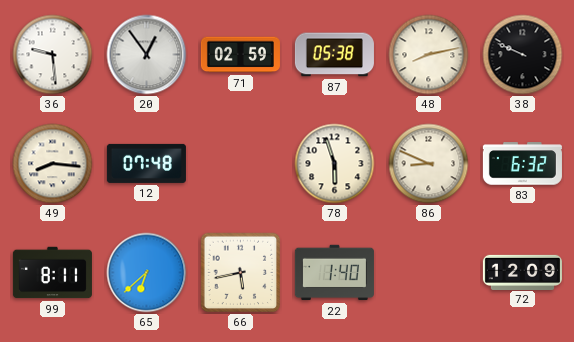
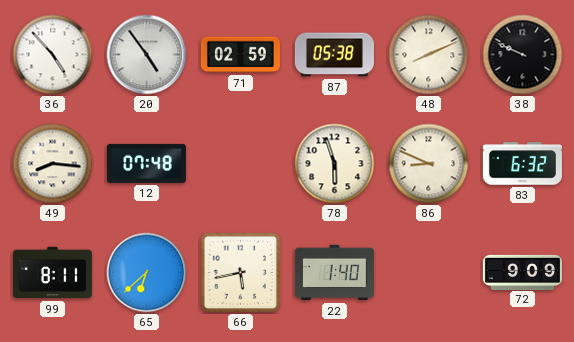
36: 9:29 -> 4:53 (53, 55)
20: 12:54 -> 4:54 (147, 55)
48: 8:13 -> 8:11 (429, 55)
72: 12:09 -> 9:09 (522, 272)
